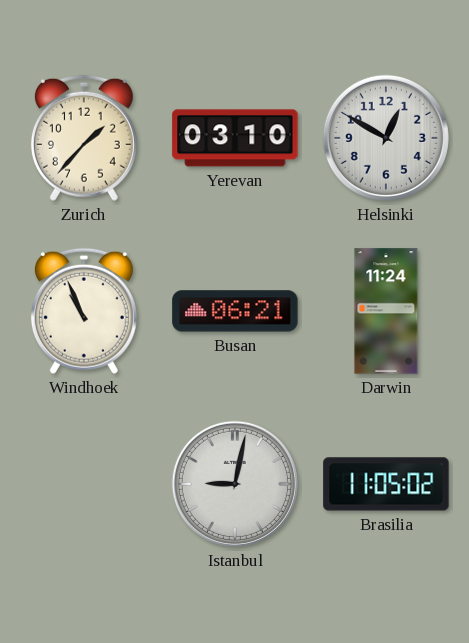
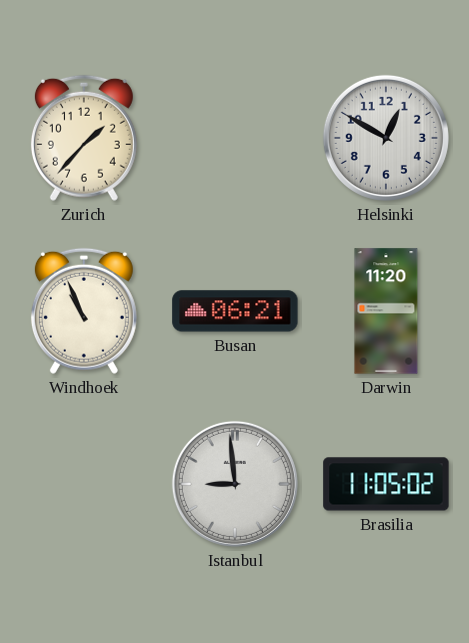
Yerevan: 03:10 -> none (235, 138)
Darwin: 11:24 -> 11:20 (386, 311)
Istanbul: 9:02 -> 8:59 (235, 484)
